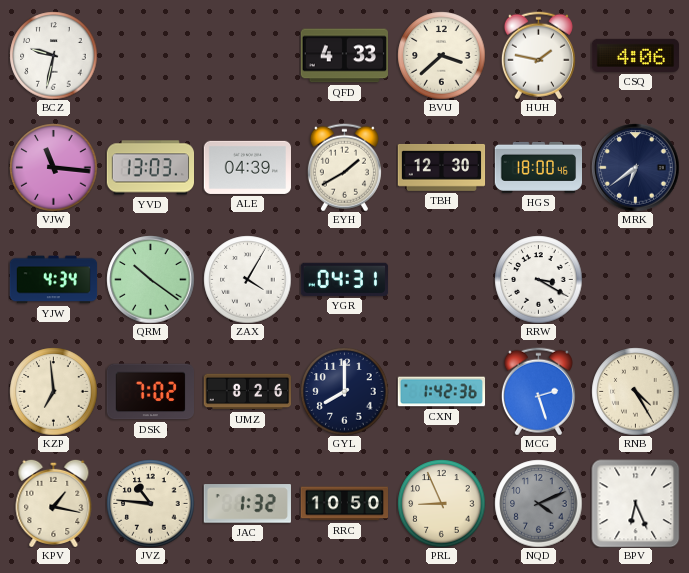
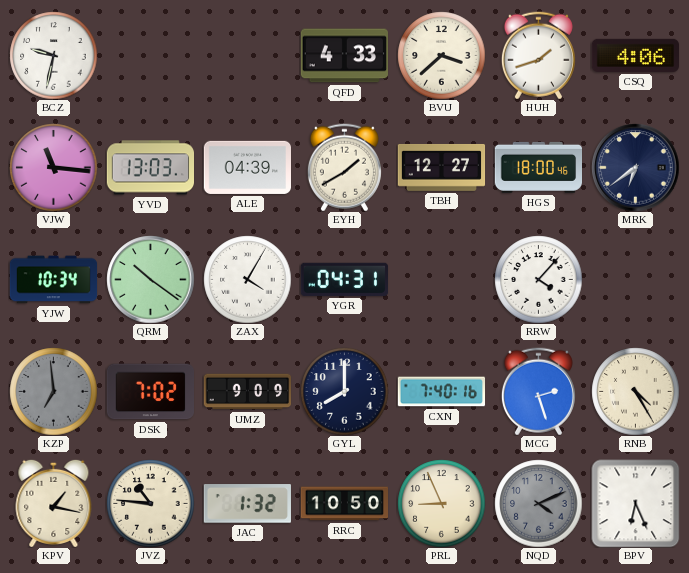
HUH: 1:47 -> 1:42 (538, 55)
TBH: 12:30 -> 12:27 (441, 168)
YJW: 4:34 -> 10:34 (53, 280)
RRW: 3:20 -> 4:07 (538, 279)
KZP dial: cream -> grey (53, 391)
UMZ: 8:26 -> 9:09 (247, 392)
CXN: 1:42 -> 7:40 (441, 392)
